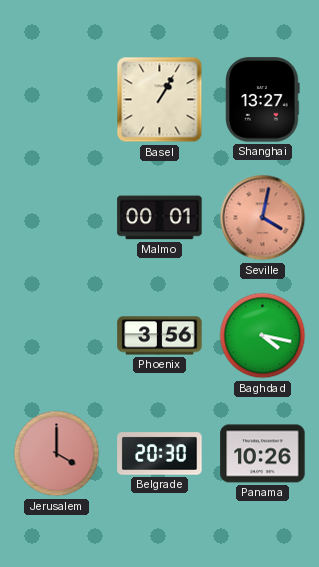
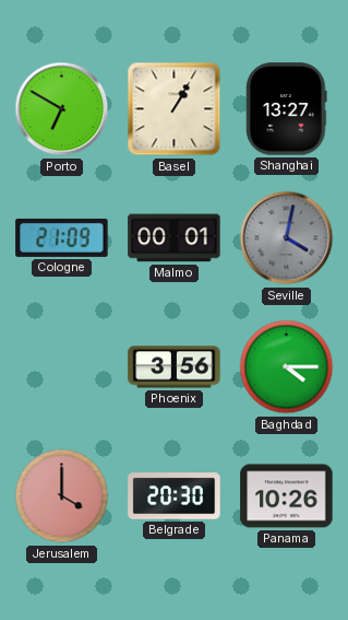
Porto: none -> 6:50 (62, 109)
Cologne: none -> 21:09 (62, 237)
Seville dial: salmon -> grey (287, 238)
Baghdad: 4:17 -> 4:15 (287, 367)
